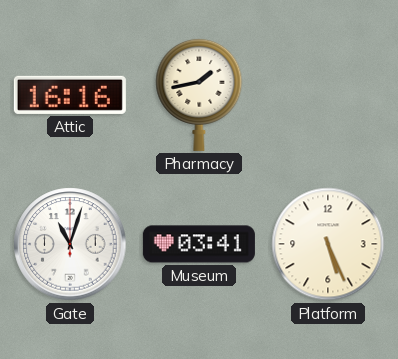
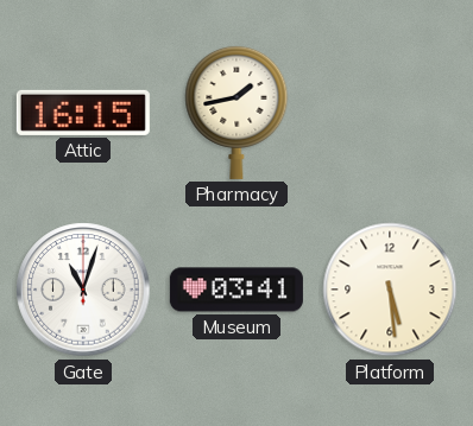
Attic: 16:16 -> 16:15 (83, 113)
Platform: 5:26 -> 5:29 (390, 290)
